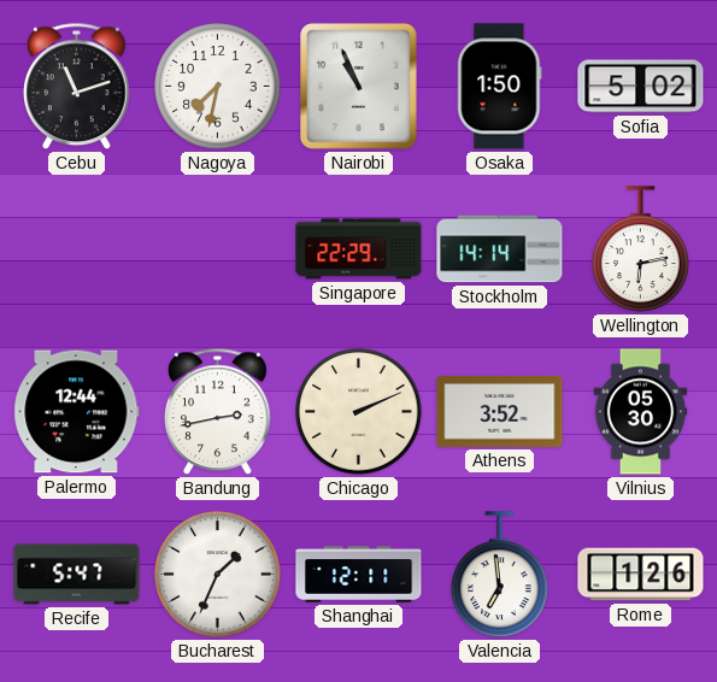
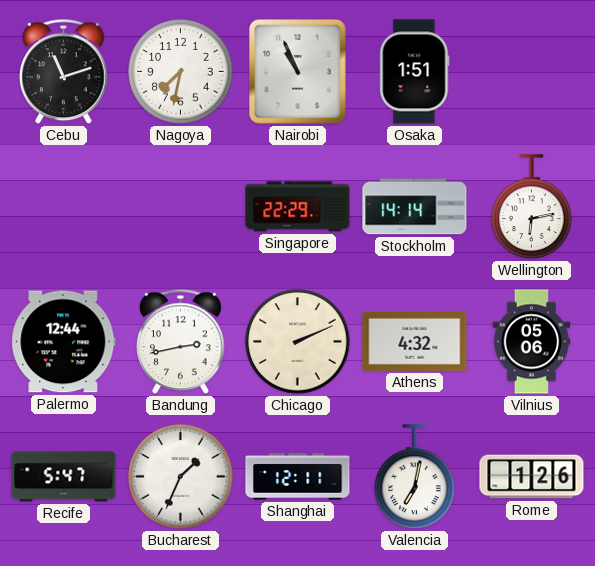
Osaka: 1:50 -> 1:51 (415, 72)
Sofia: 5:02 -> none (641, 87)
Athens: 3:52 -> 4:32 (415, 341)
Vilnius: 05:30 -> 05:06 (532, 342)
Valencia: 6:59 -> 7:02 (415, 477)
